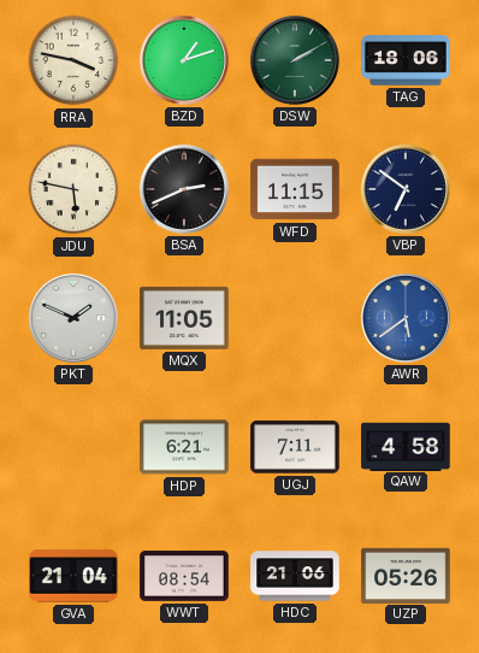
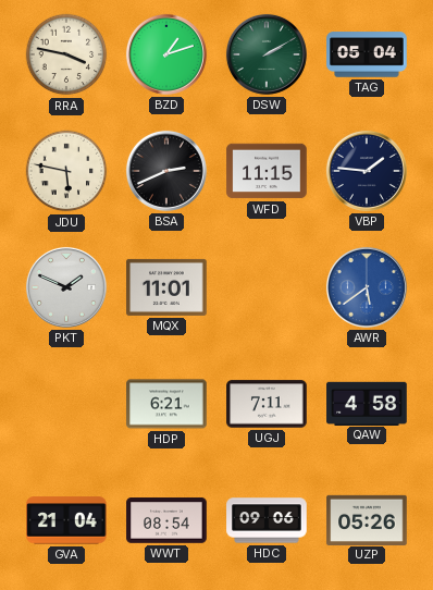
TAG: 18:06 -> 05:04 (367, 54)
VBP: 6:51 -> 1:46 (367, 171)
MQX: 11:05 -> 11:01 (166, 287)
HDC: 21:06 -> 09:06 (267, 520)
